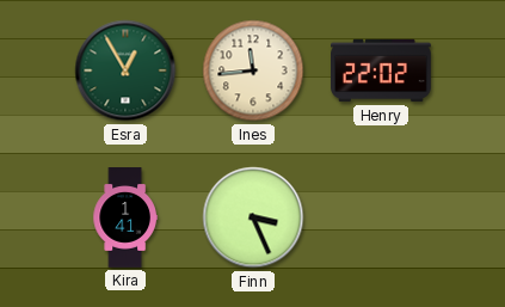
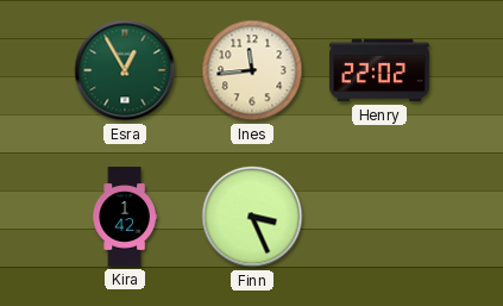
Kira: 1:41 -> 1:42 (125, 217)
